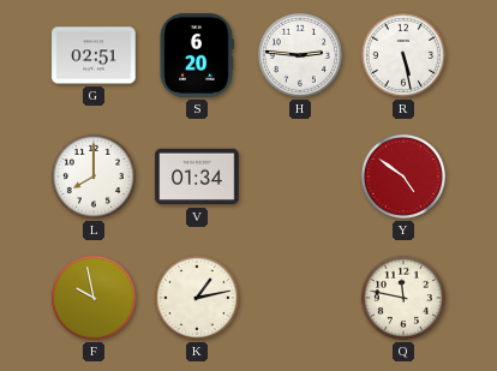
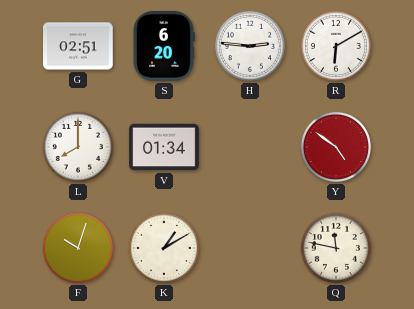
R: 5:28 -> 6:10 (336, 46)
F: 9:58 -> 10:03 (78, 248)
K: 1:13 -> 1:10 (164, 248)
